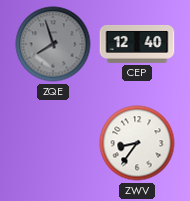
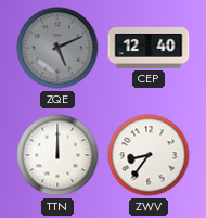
ZQE: 7:57 -> 5:11 (57, 48)
TTN: none -> 12:00 (57, 155)
